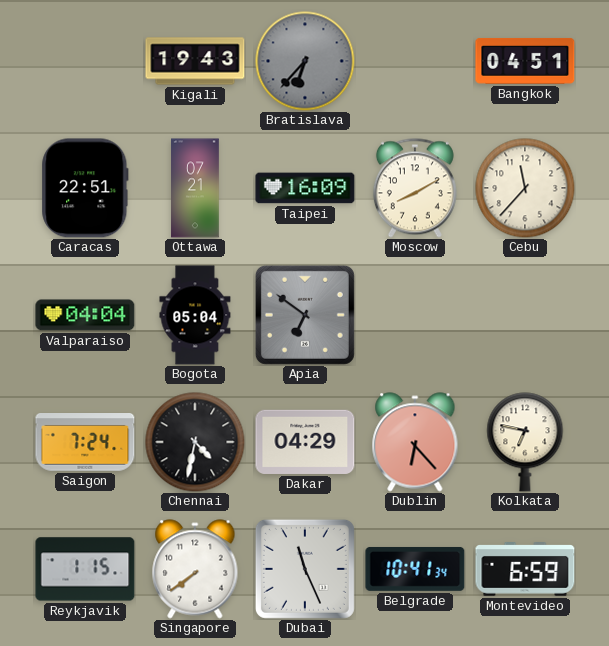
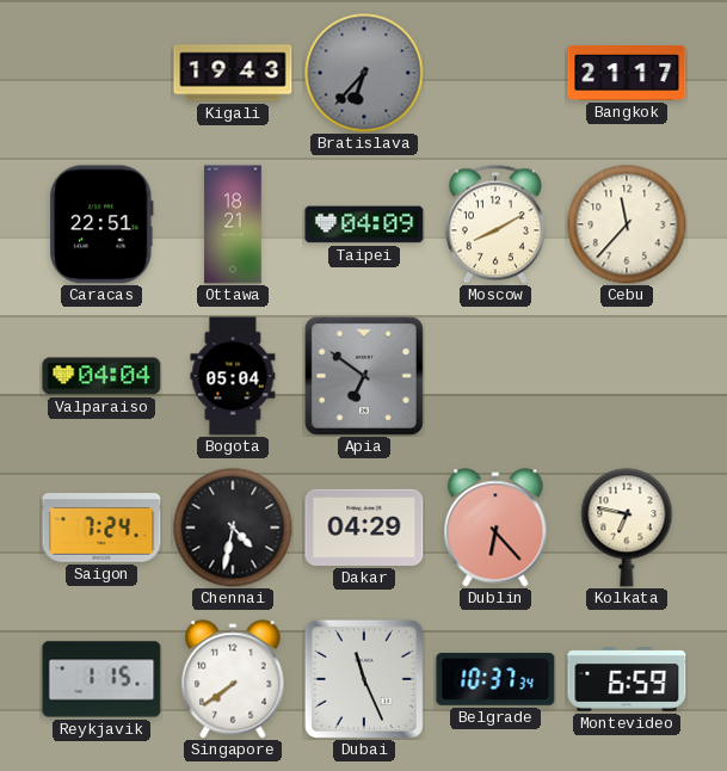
Bangkok: 04:51 -> 21:17 (627, 73)
Ottawa: 07:21 -> 18:21 (233, 224)
Taipei: 16:09 -> 04:09 (364, 224)
Belgrade: 10:41 -> 10:37 (495, 679)
